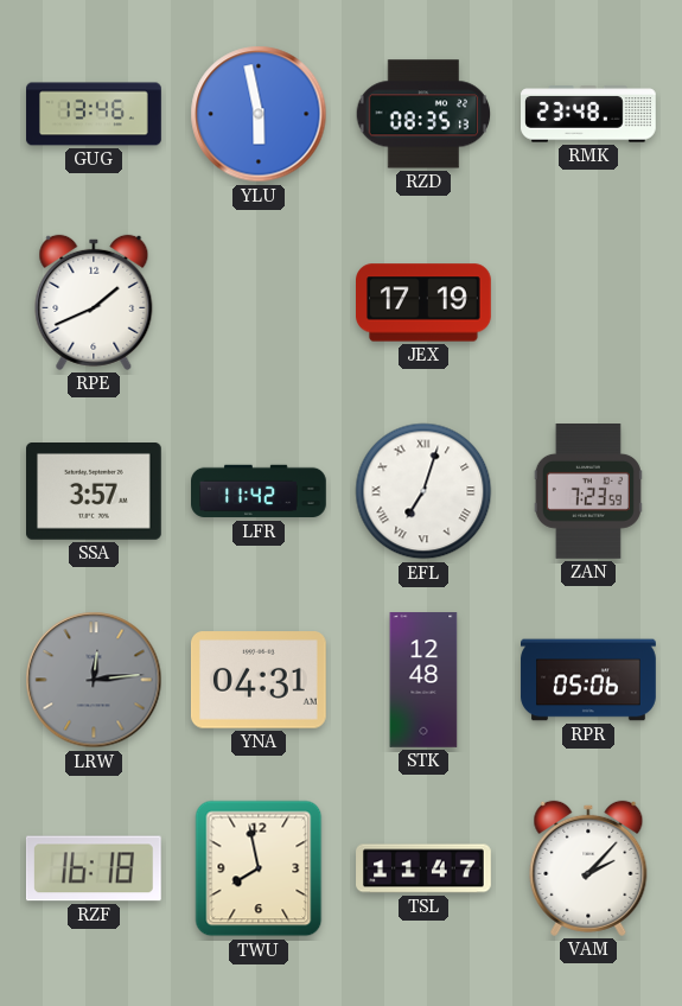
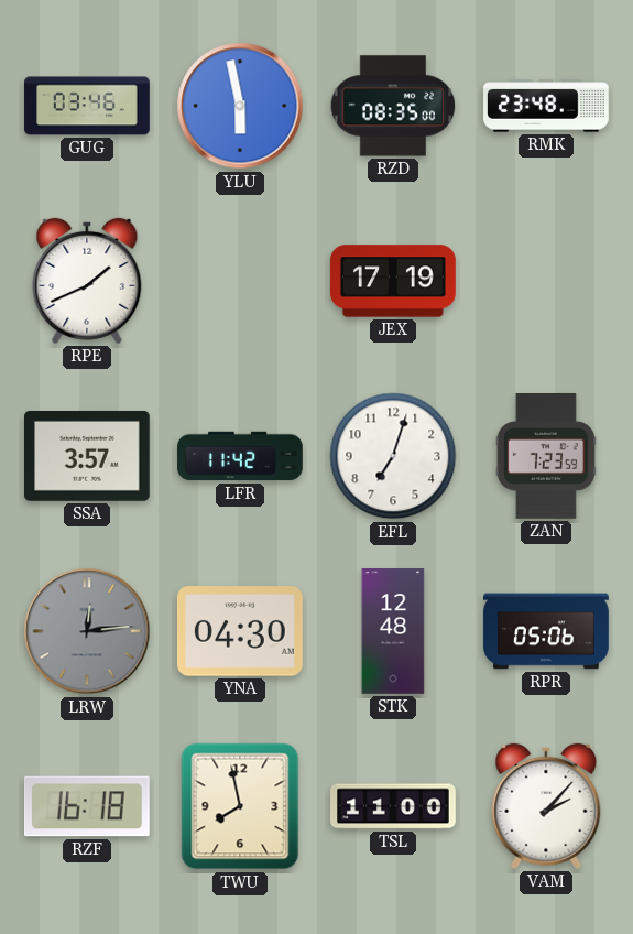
GUG: 13:46 -> 03:46 (87, 106)
RZD: 08:35:13 -> 08:35:00 (393, 106)
EFL numerals: Roman -> Arabic (393, 456)
YNA: 04:31 -> 04:30 (240, 631)
TSL: 11:47 -> 11:00 (393, 806)
